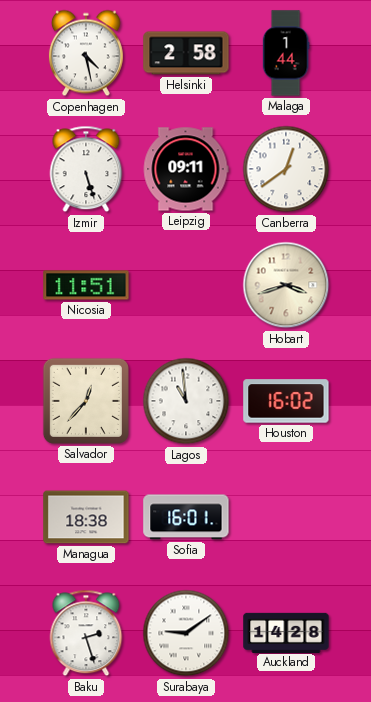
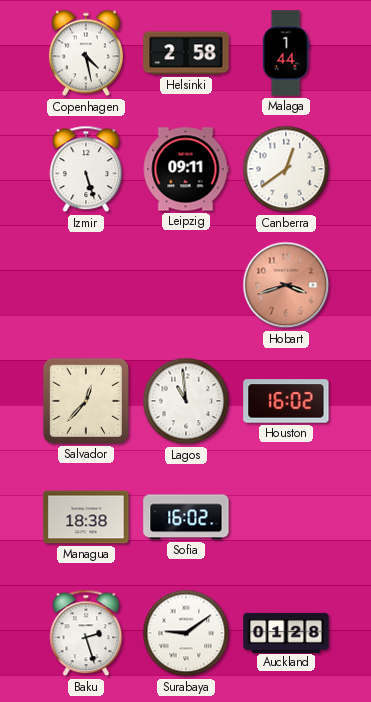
Nicosia: 11:51 -> none (86, 285)
Hobart dial: cream -> salmon (286, 285)
Sofia: 16:01 -> 16:02 (186, 517)
Auckland: 14:28 -> 01:28 (286, 632)
